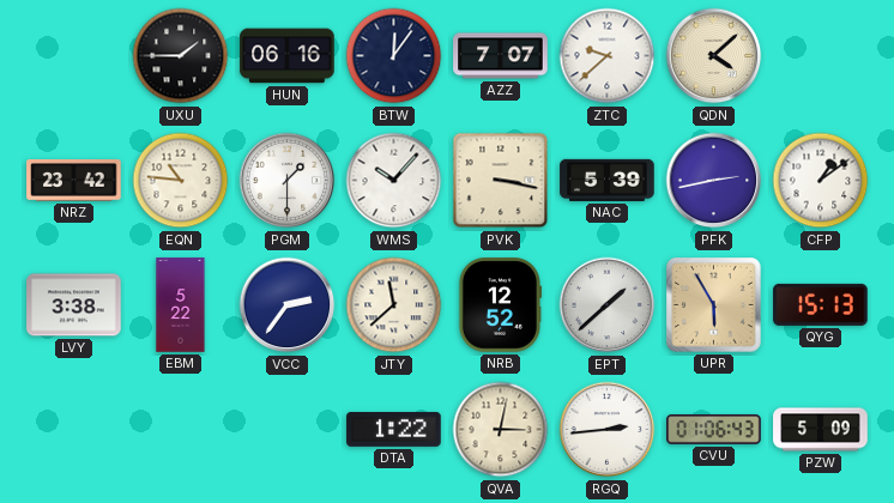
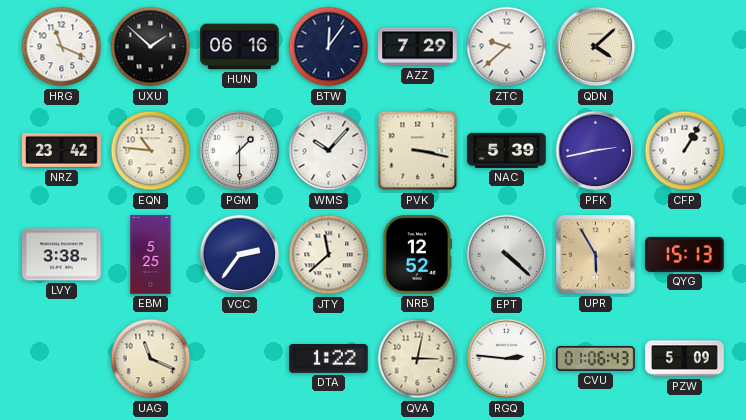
HRG: none -> 11:19 (62, 47)
UXU: 1:45 -> 1:52 (151, 47)
AZZ: 7:07 -> 7:29 (418, 47)
CFP: 1:09 -> 1:05 (685, 151)
EBM: 5:22 -> 5:25 (151, 255)
EPT: 1:38 -> 4:22 (507, 255)
UAG: none -> 11:19 (151, 359)
RGQ: 2:44 -> 2:46 (507, 359)
